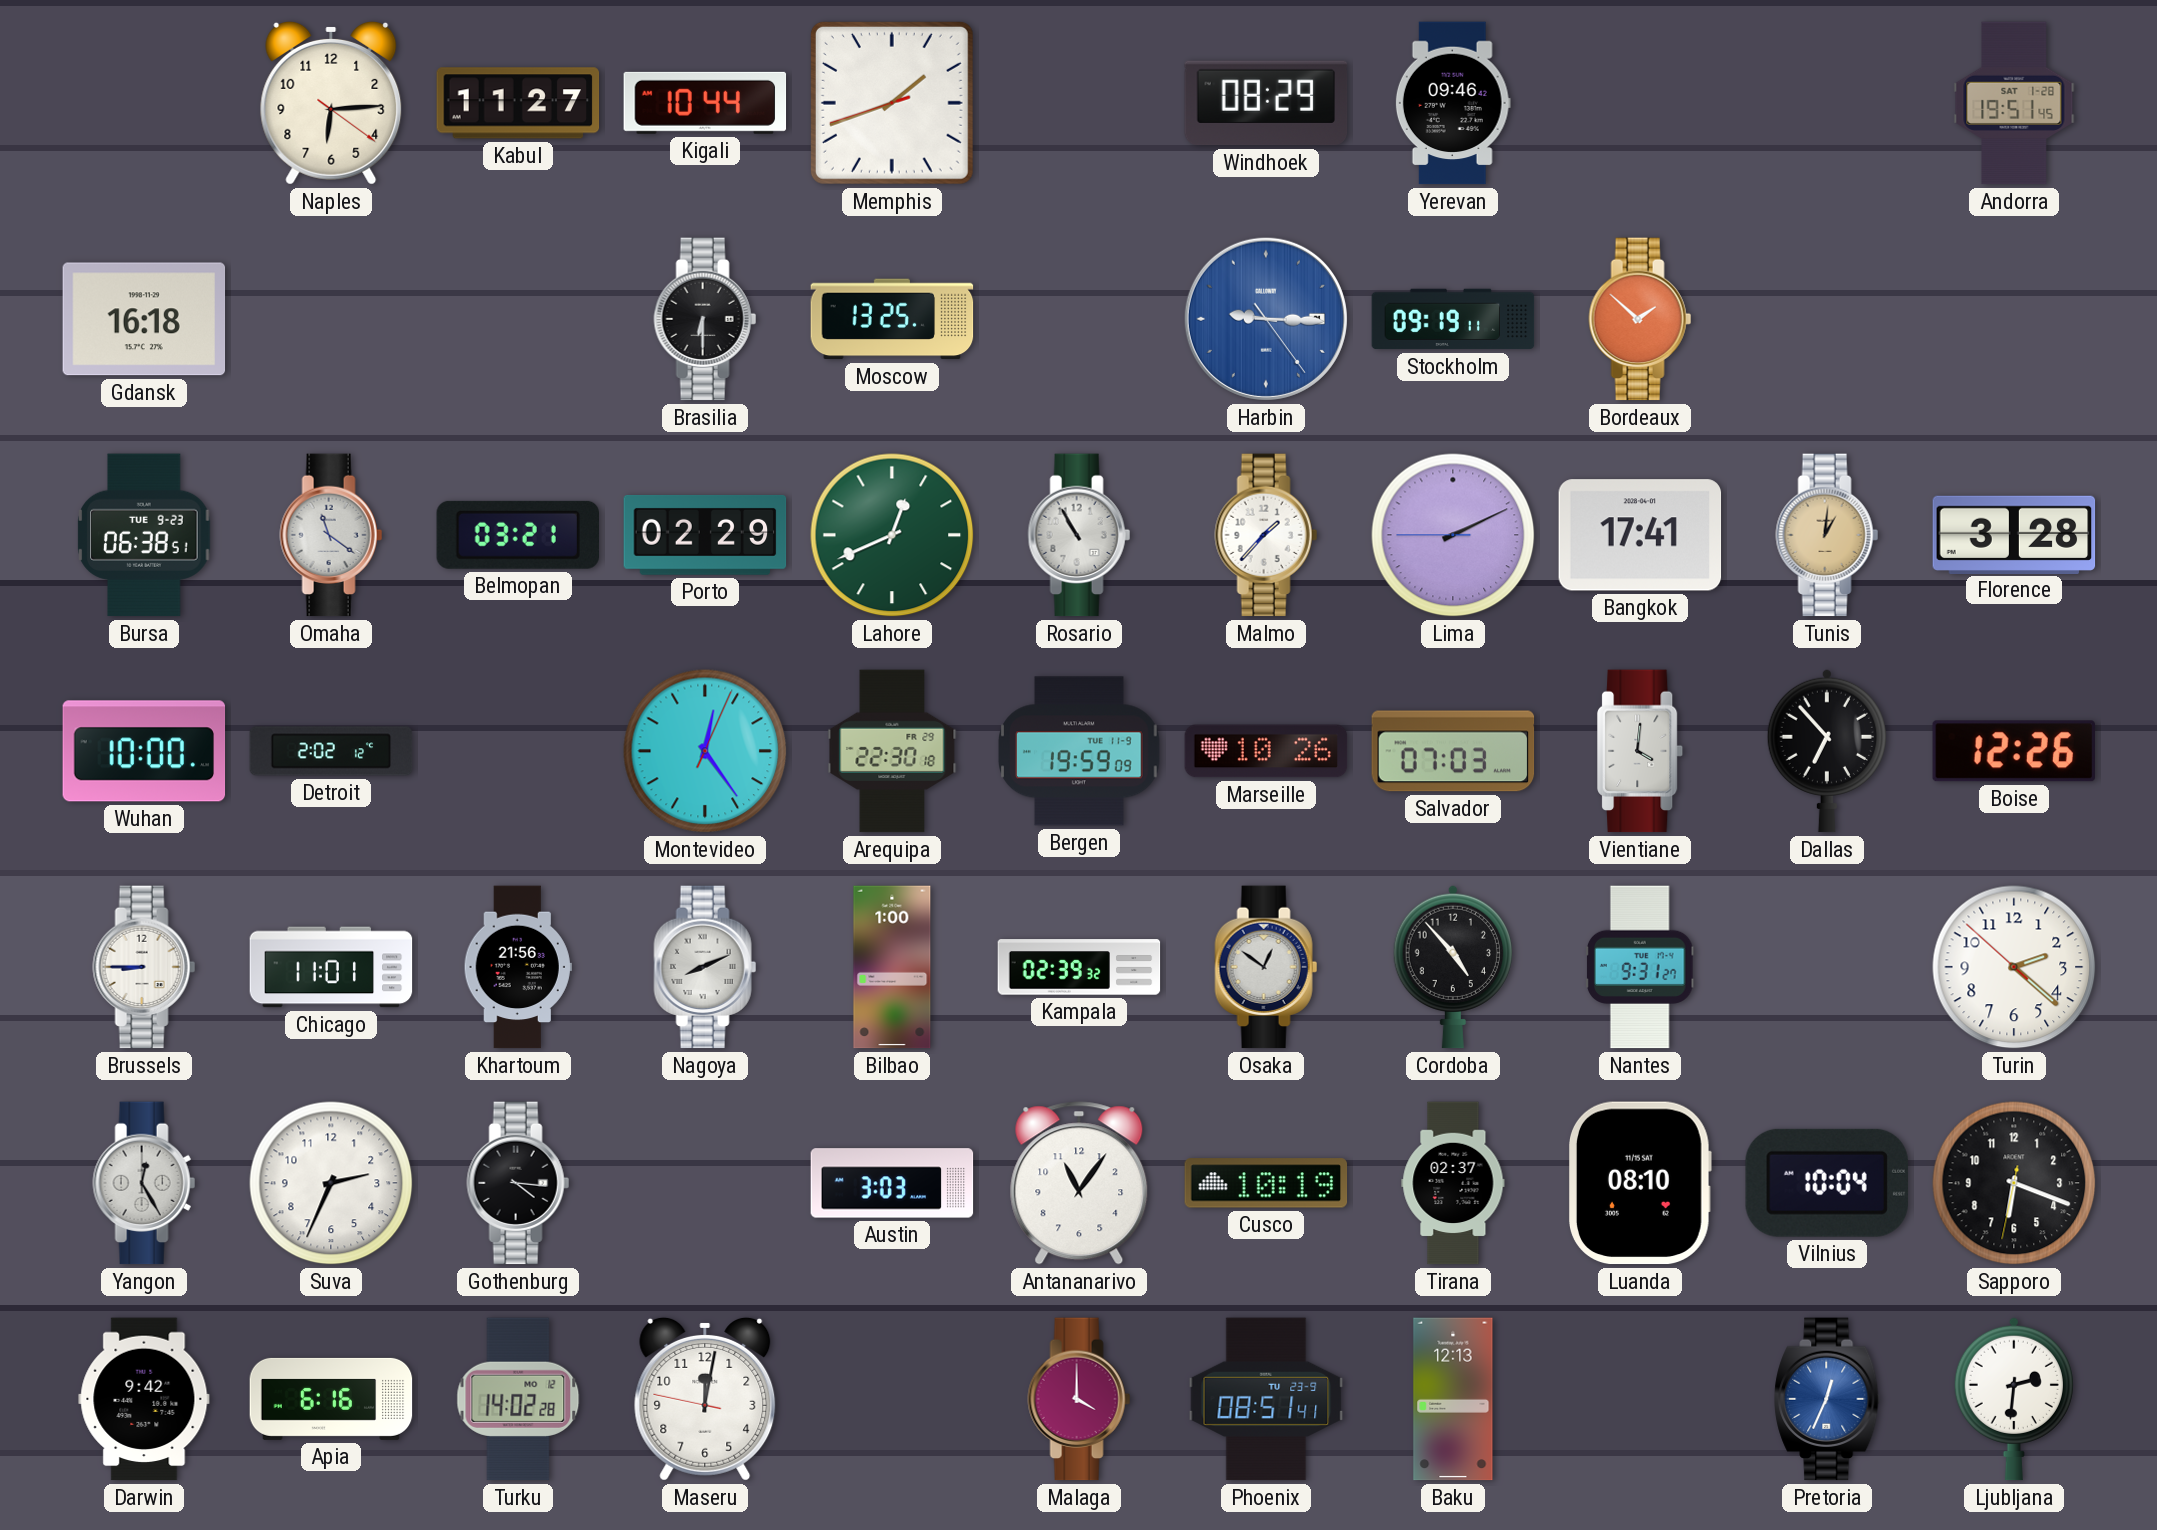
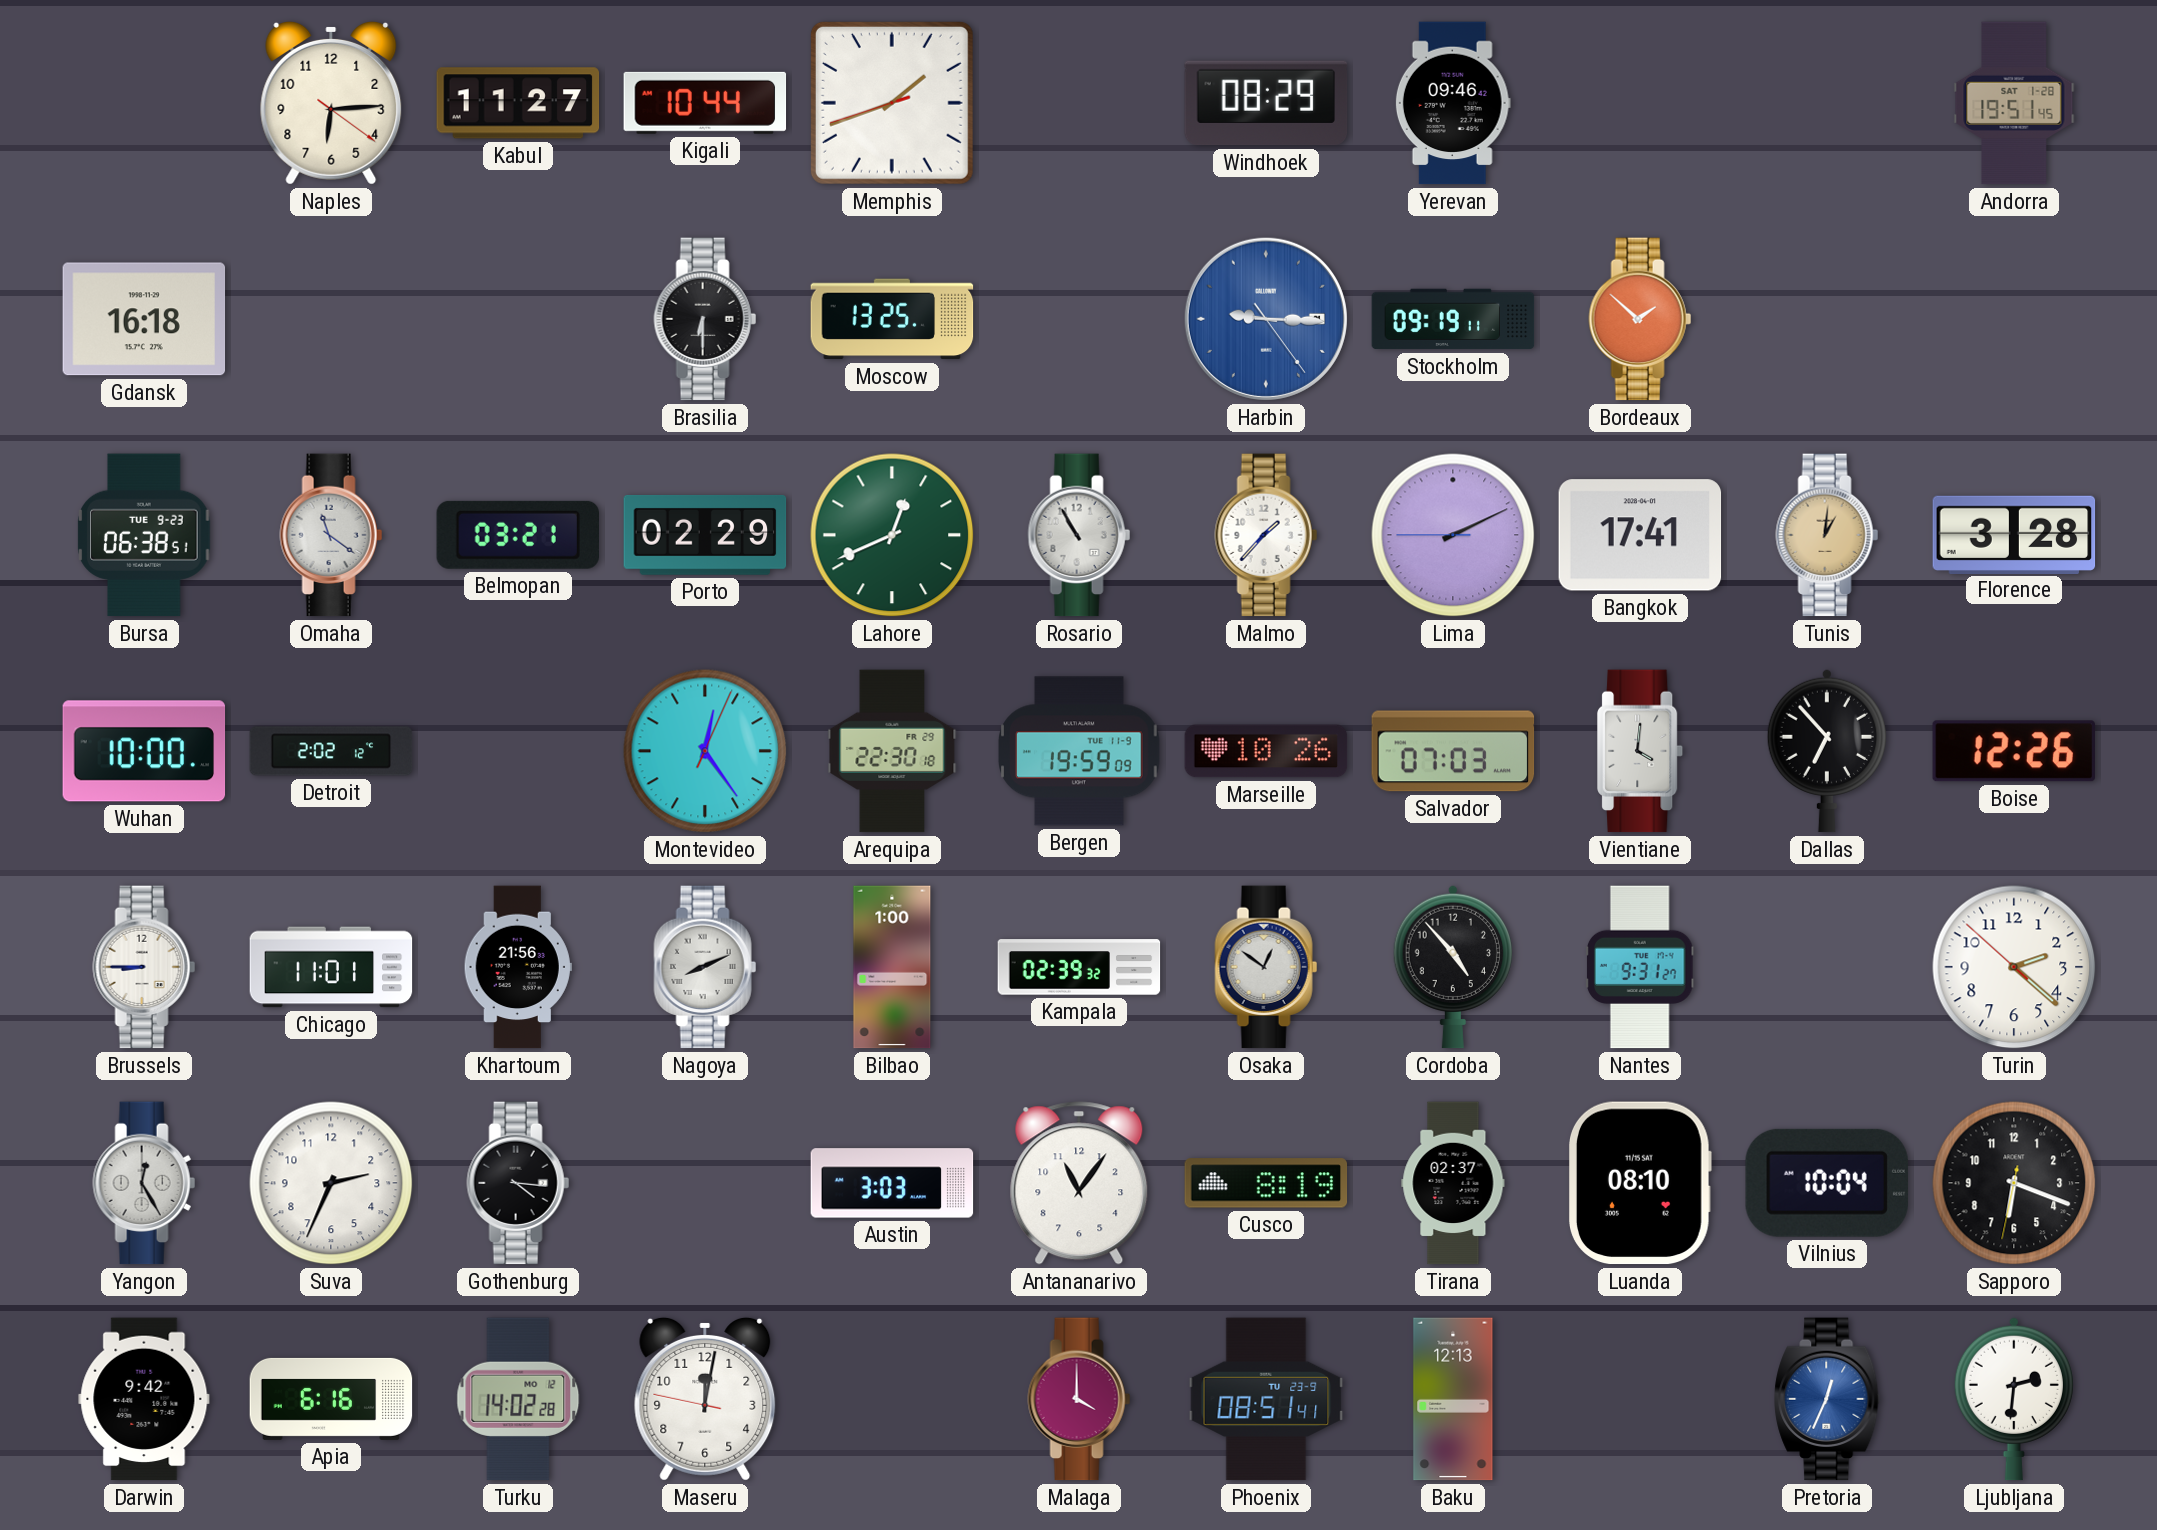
Cusco: 10:19 -> 8:19 (1266, 1183)
